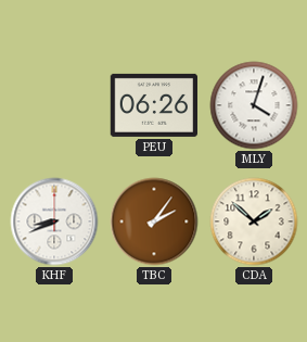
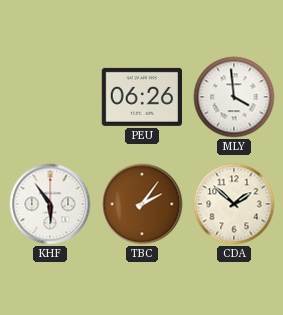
MLY: 4:03 -> 3:59 (234, 97)
KHF: 8:41 -> 5:54 (50, 204)
